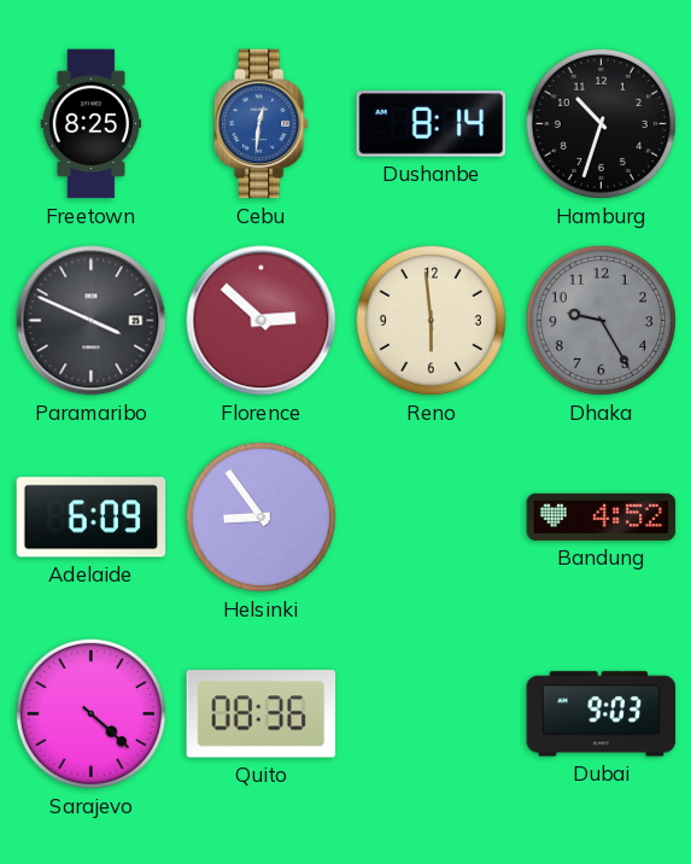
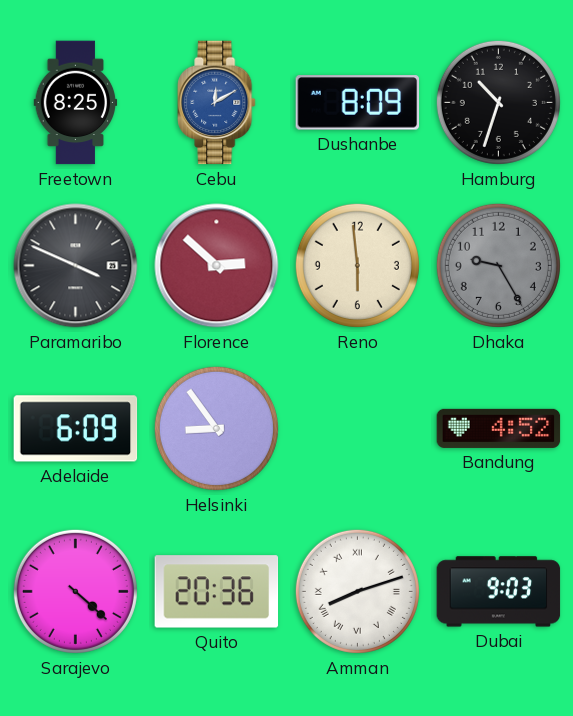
Cebu: 12:31 -> 12:10 (217, 103)
Dushanbe: 8:14 -> 8:09 (358, 103)
Quito: 08:36 -> 20:36 (217, 592)
Amman: none -> 8:12 (357, 591)
